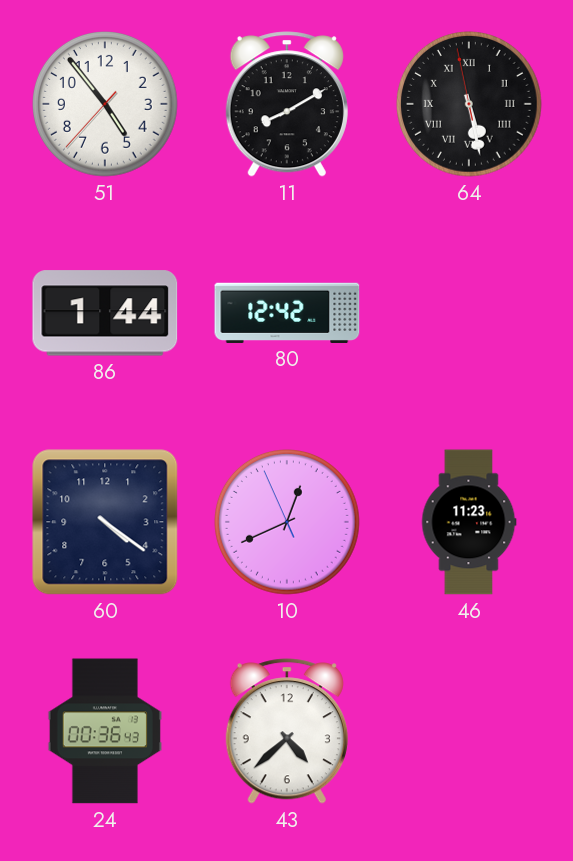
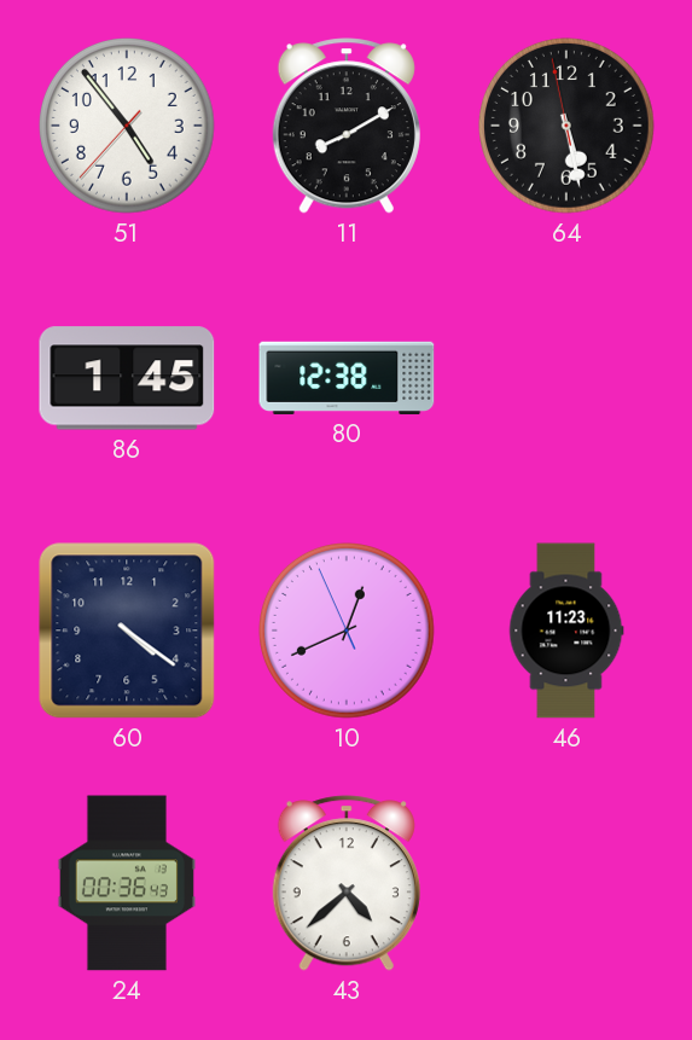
64 numerals: Roman -> Arabic (568, 127)
86: 1:44 -> 1:45 (127, 378)
80: 12:42 -> 12:38 (347, 378)
